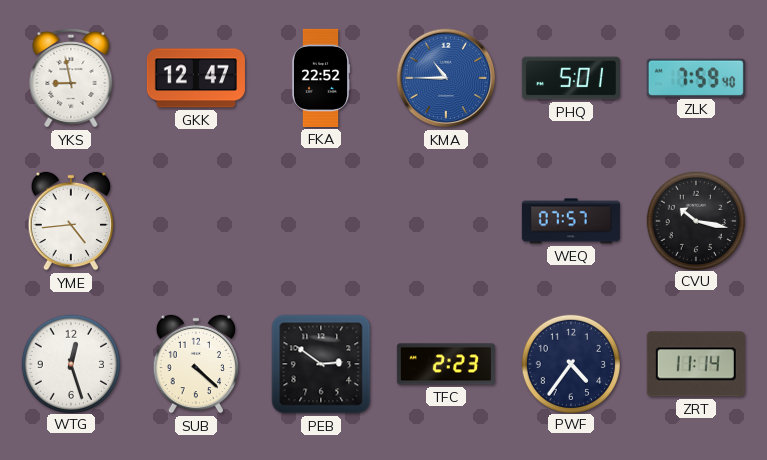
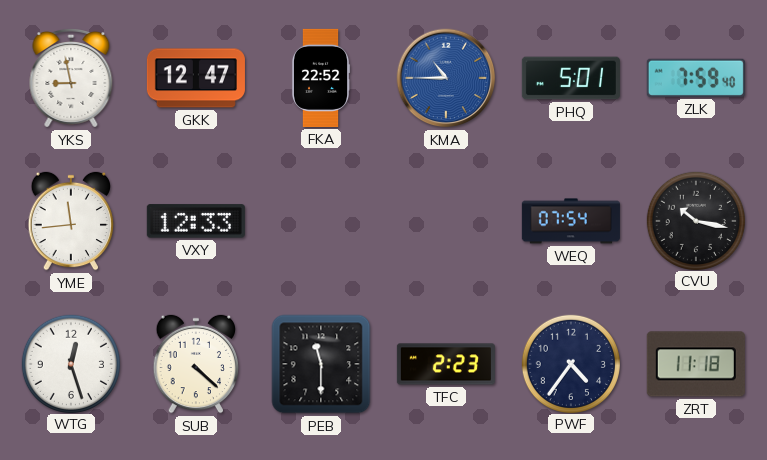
YME: 4:44 -> 11:44 (71, 221)
VXY: none -> 12:33 (196, 221)
WEQ: 07:57 -> 07:54 (571, 221)
PEB: 2:51 -> 11:30 (321, 364)
ZRT: 11:14 -> 11:18 (696, 364)
